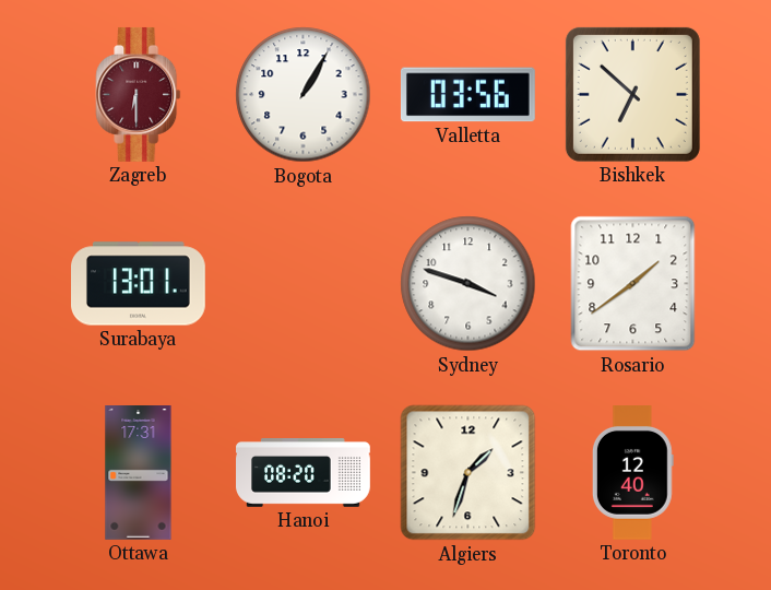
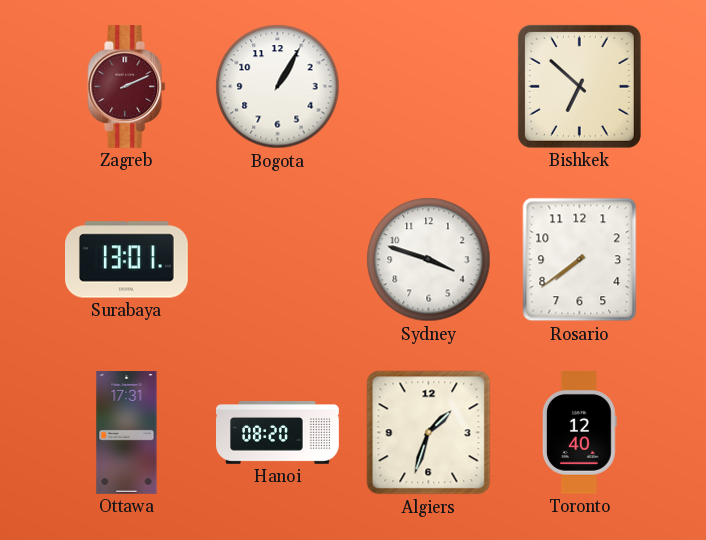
Zagreb: 6:30 -> 2:11 (127, 86)
Valletta: 03:56 -> none (467, 95)
Rosario: 1:39 -> 7:39 (580, 260)
